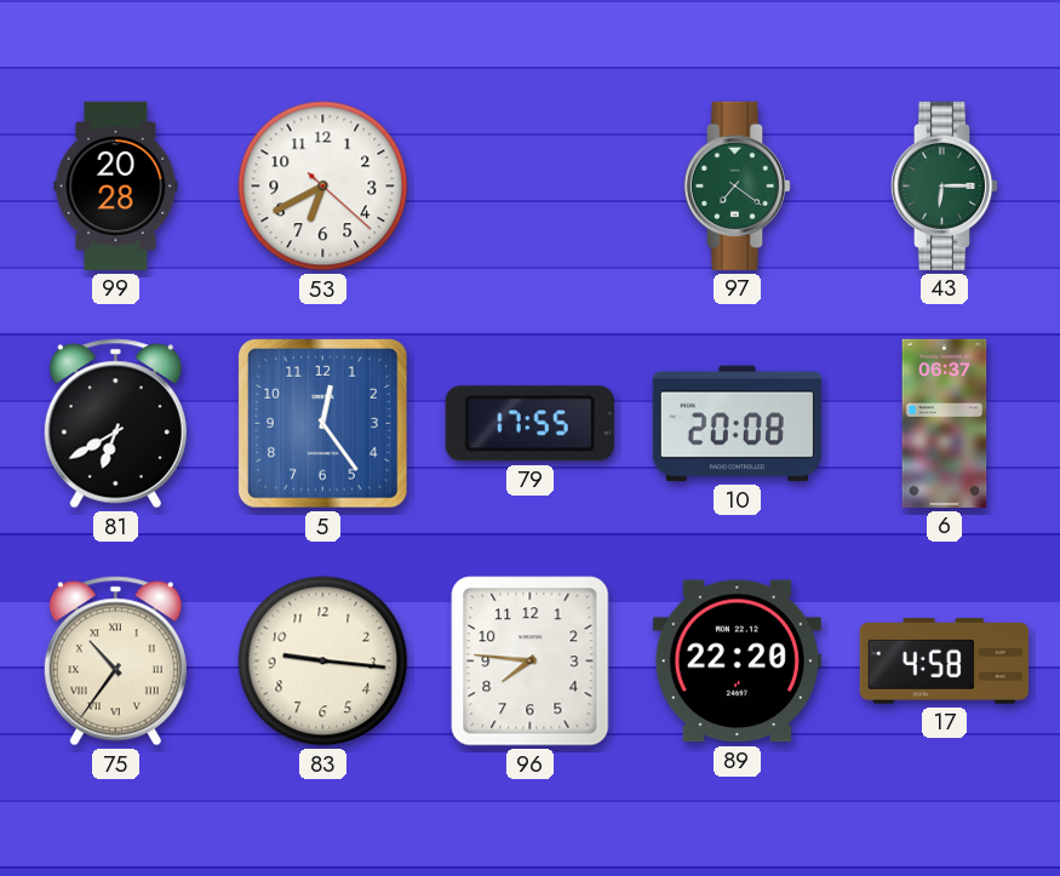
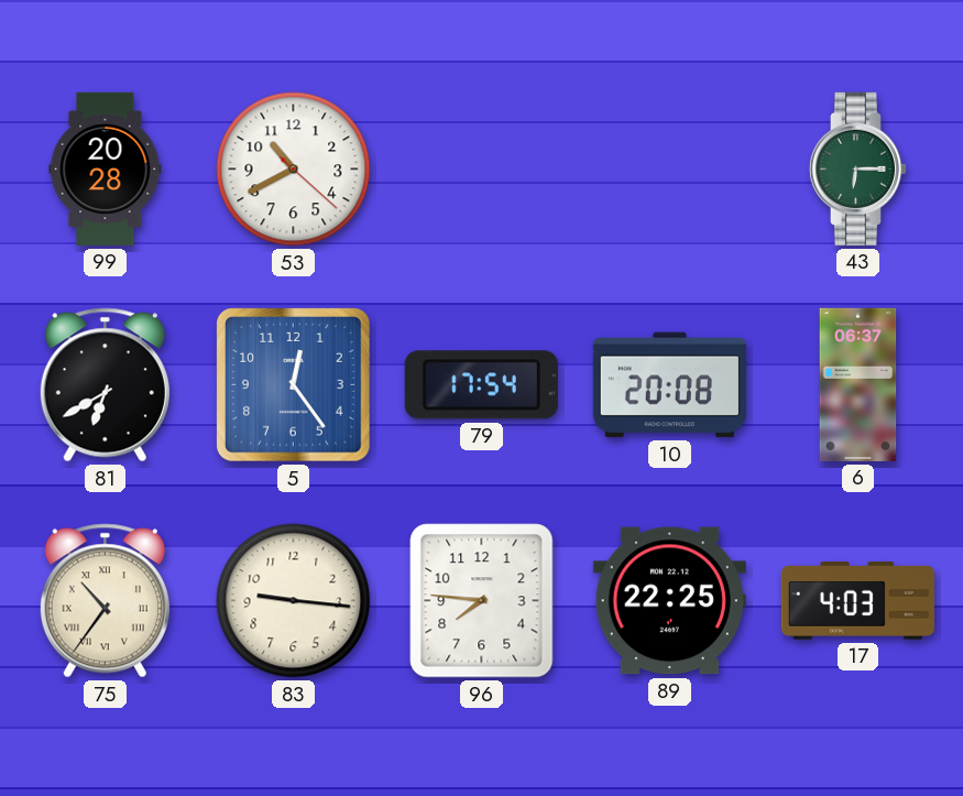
53: 6:40 -> 10:40 (294, 170)
97: 7:21 -> none (738, 185)
79: 17:55 -> 17:54 (481, 385)
89: 22:20 -> 22:25 (669, 601)
17: 4:58 -> 4:03 (857, 601)
